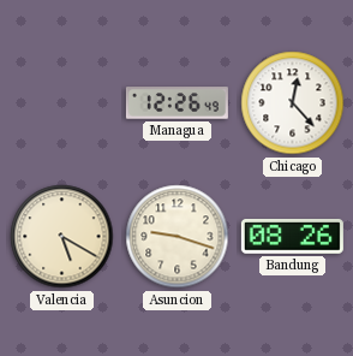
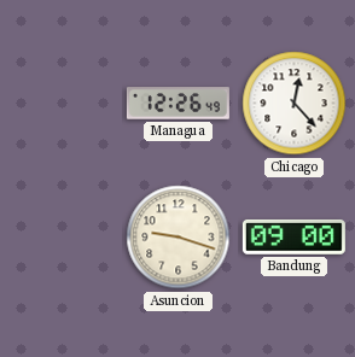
Valencia: 5:20 -> none (62, 237)
Bandung: 08:26 -> 09:00 (293, 236)
